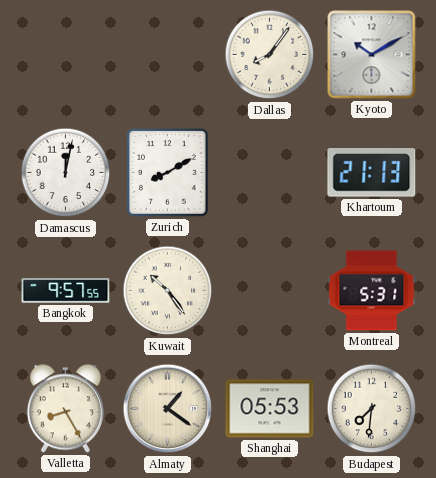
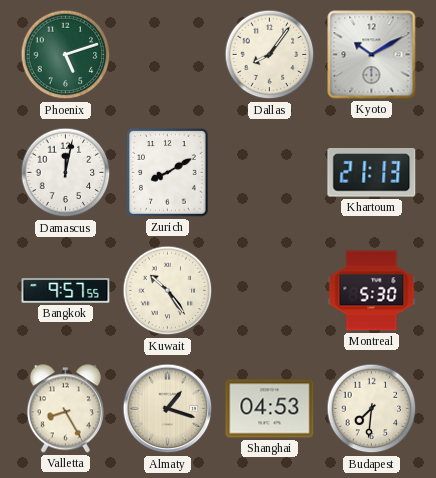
Phoenix: none -> 5:12 (66, 55)
Montreal: 5:31 -> 5:30 (372, 291)
Almaty: 1:21 -> 1:18 (168, 409)
Shanghai: 05:53 -> 04:53 (270, 409)
